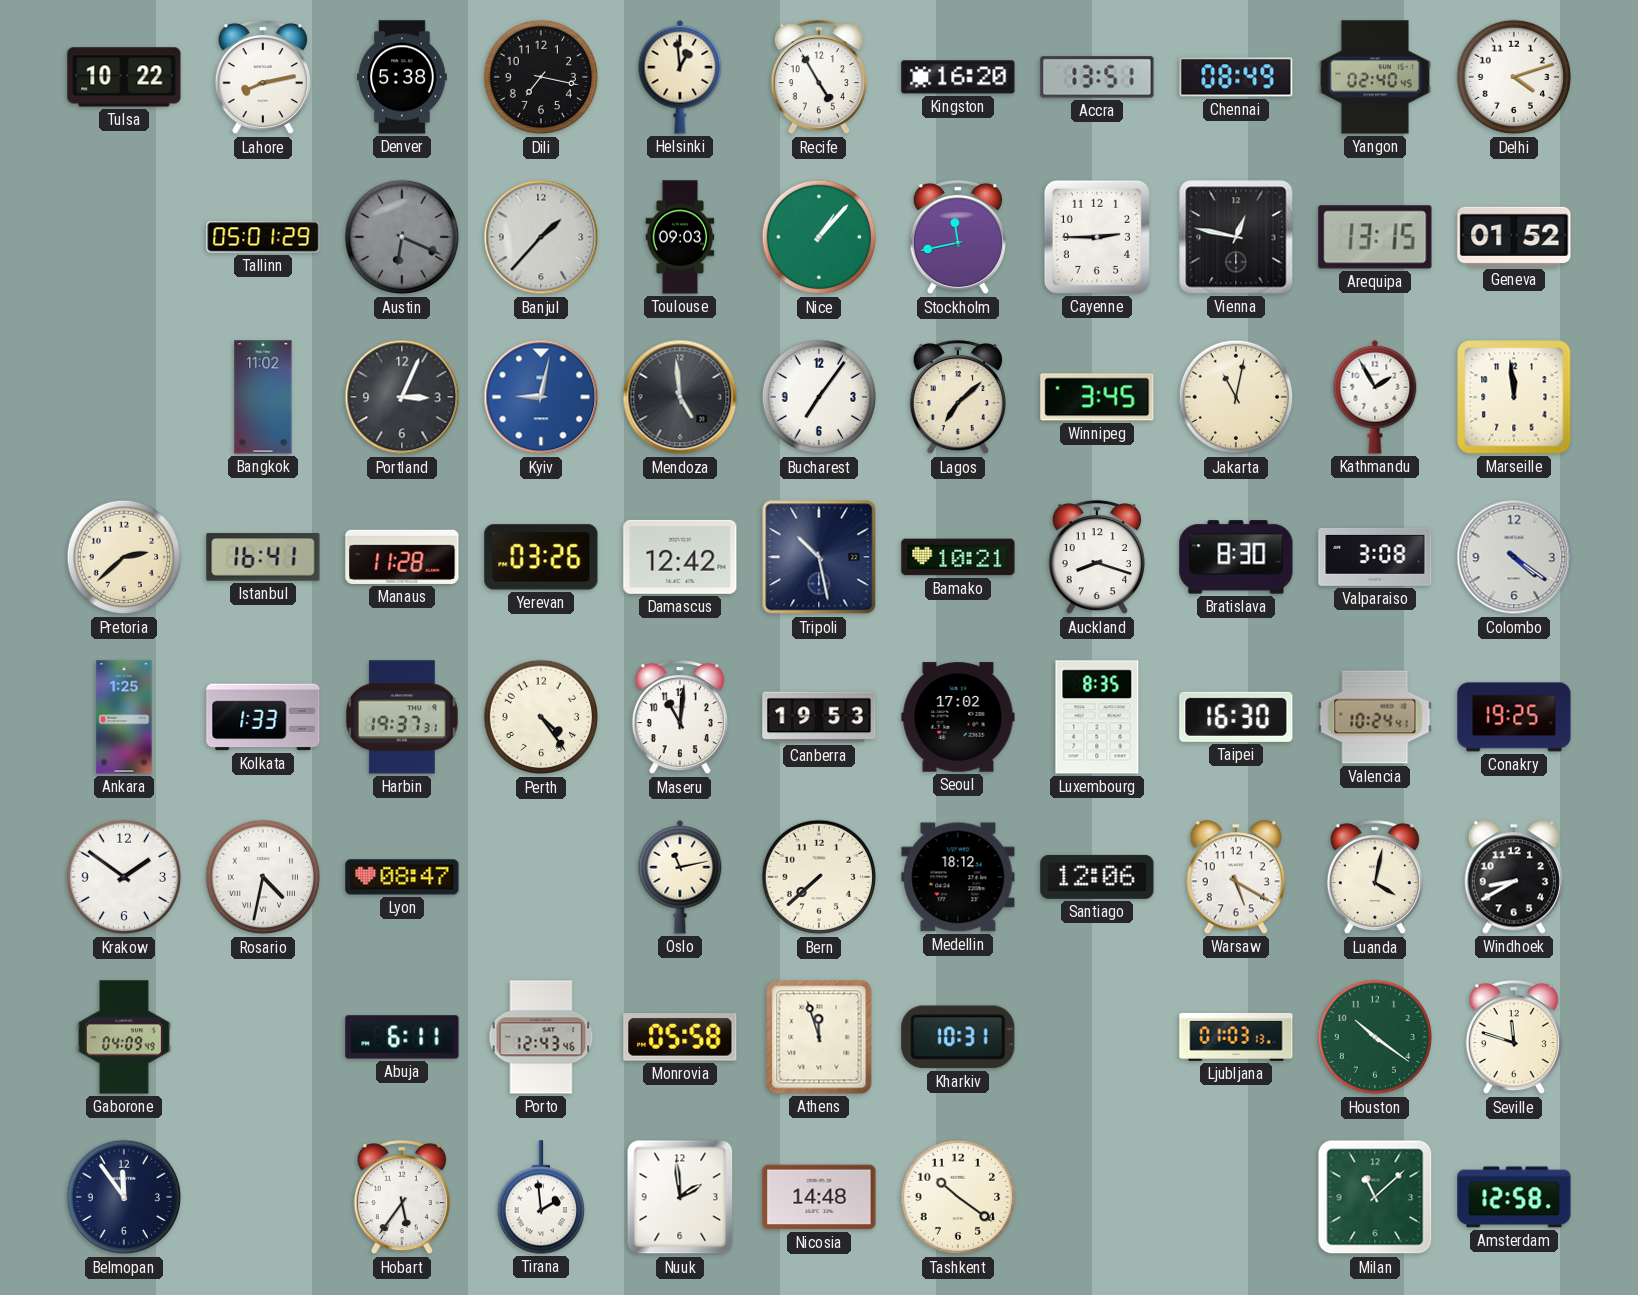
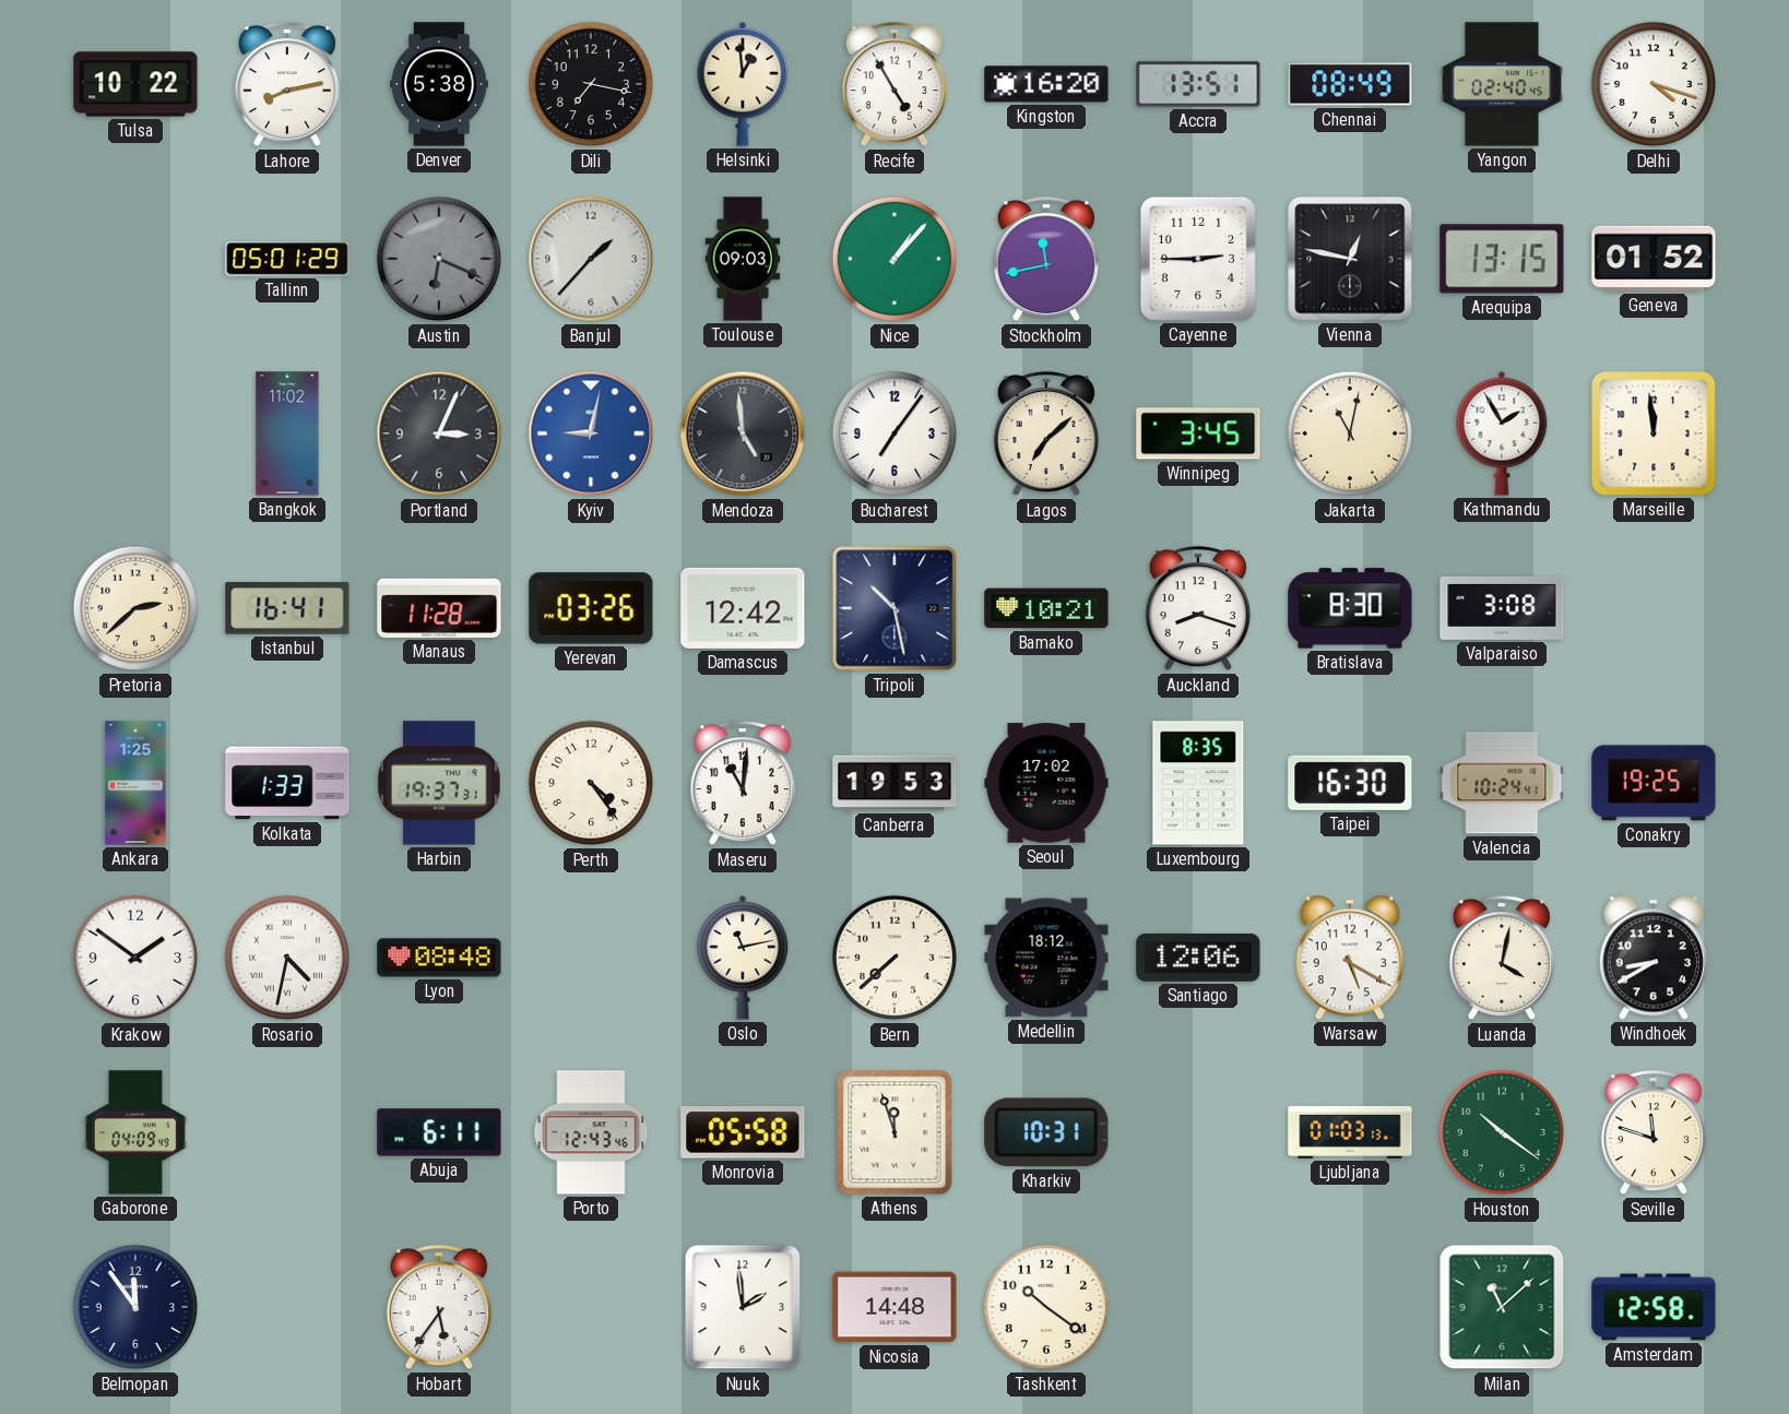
Delhi: 4:12 -> 4:18 (1654, 84)
Colombo: 4:21 -> none (1514, 557)
Lyon: 08:47 -> 08:48 (439, 958)
Tirana: 1:59 -> none (540, 1197)
